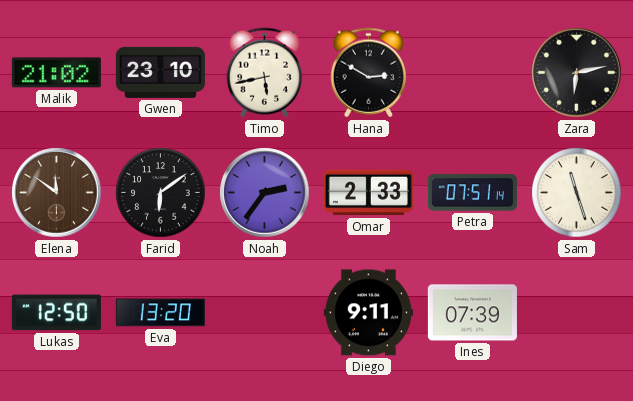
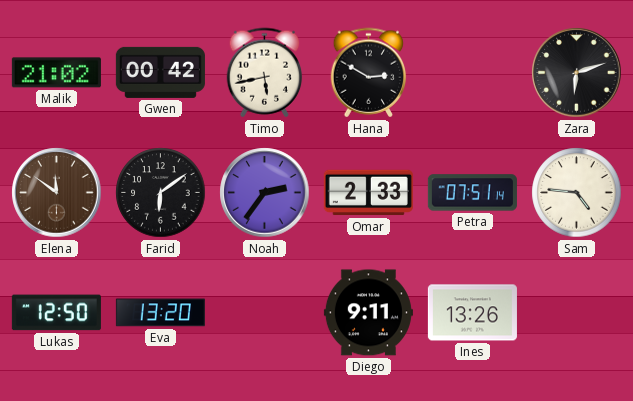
Gwen: 23:10 -> 00:42 (160, 72)
Zara: 6:13 -> 6:12 (577, 73)
Sam: 11:27 -> 4:46 (577, 193)
Ines: 07:39 -> 13:26 (472, 313)
